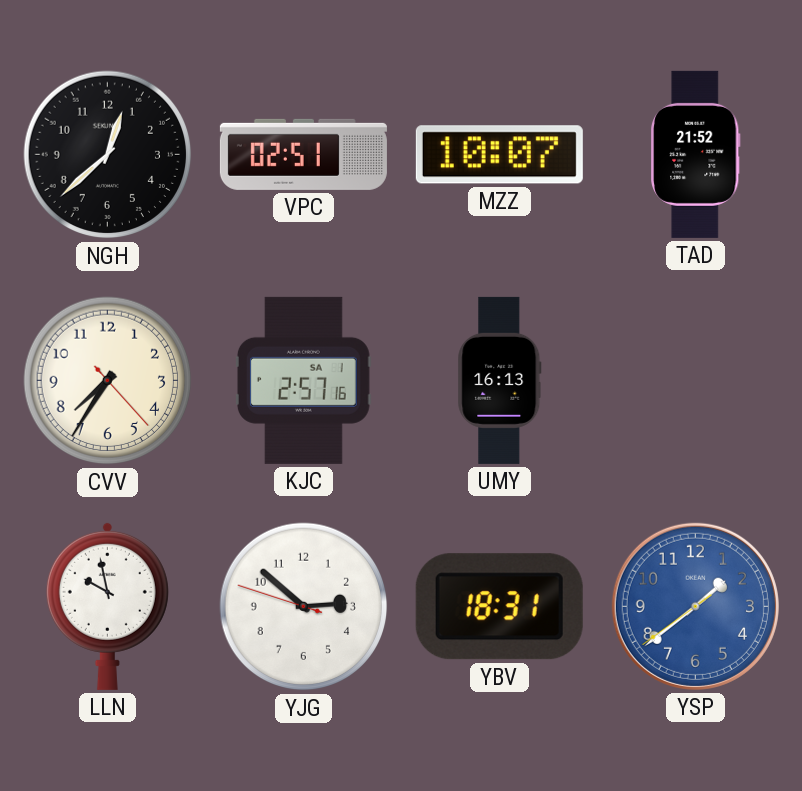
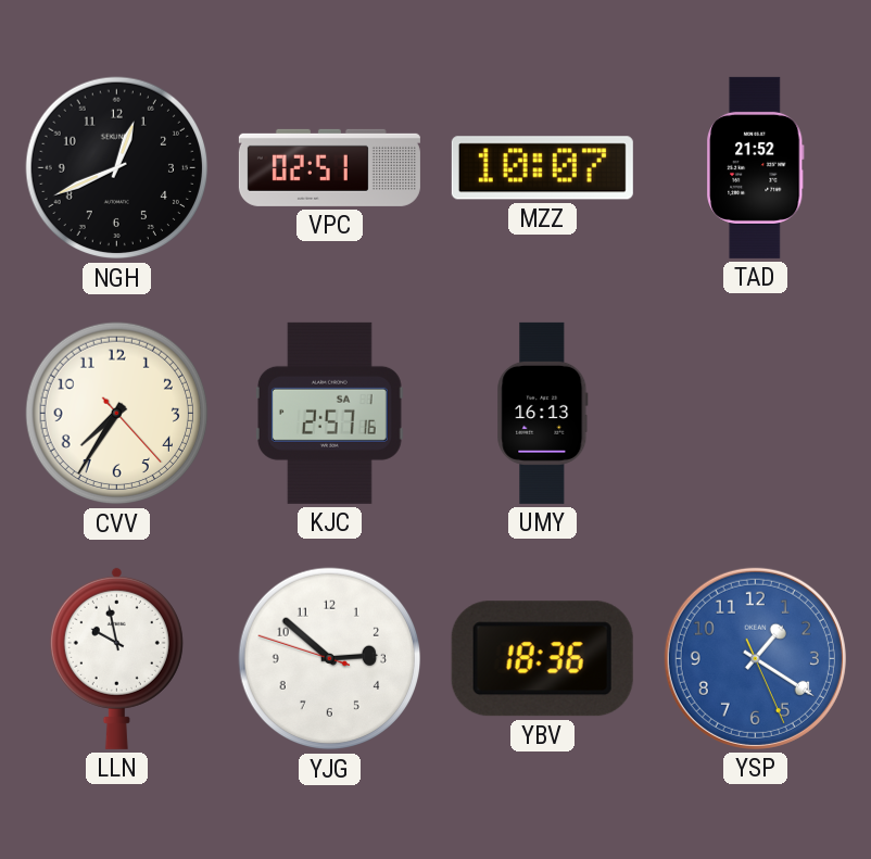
NGH: 12:38 -> 12:41 (117, 168)
YBV: 18:31 -> 18:36 (542, 659)
YSP: 1:38 -> 1:20 (755, 658)
